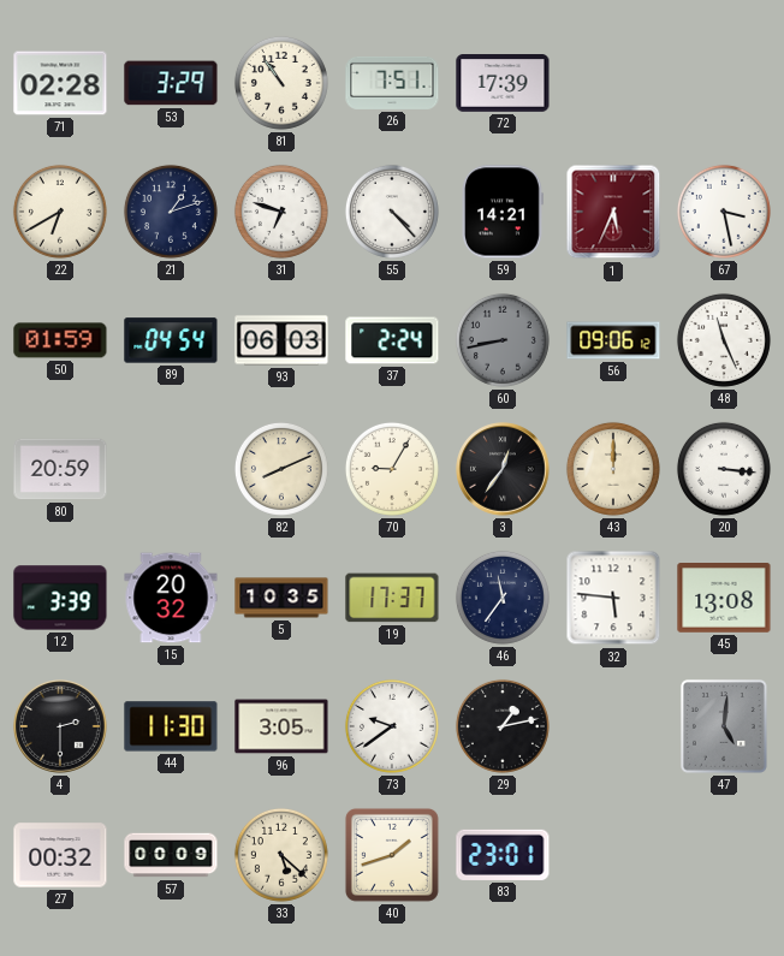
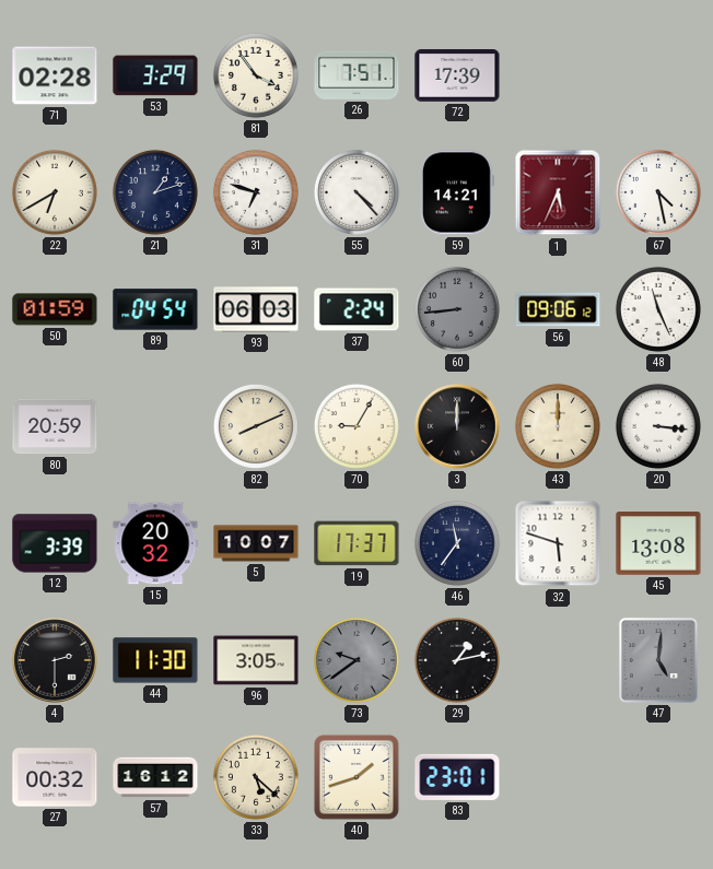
81: 10:54 -> 3:54 (256, 75)
67: 3:28 -> 4:28 (658, 192)
60: 8:43 -> 8:44 (457, 309)
3: 12:36 -> 12:00 (457, 426)
5: 10:35 -> 10:07 (256, 543)
32: 5:46 -> 5:48 (558, 543)
73 dial: white -> grey (356, 660)
57: 00:09 -> 16:12 (155, 777)
